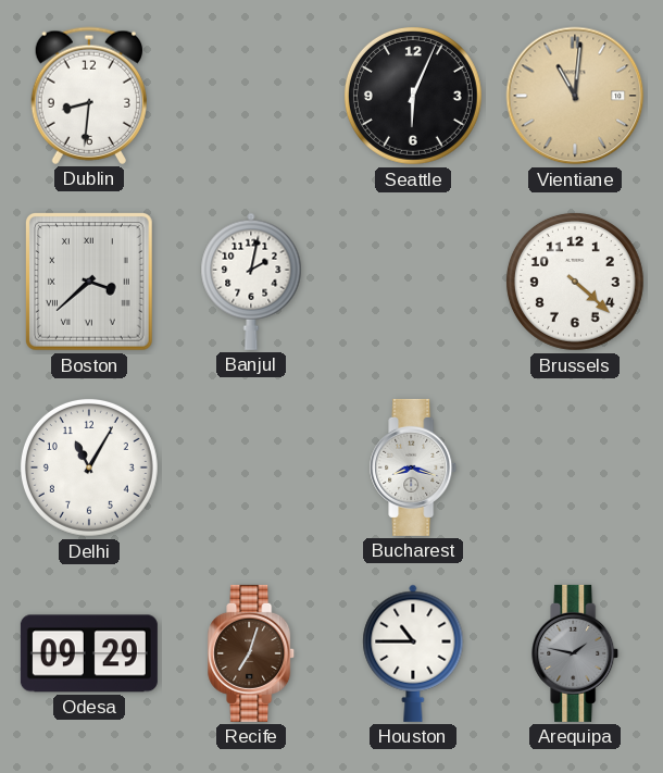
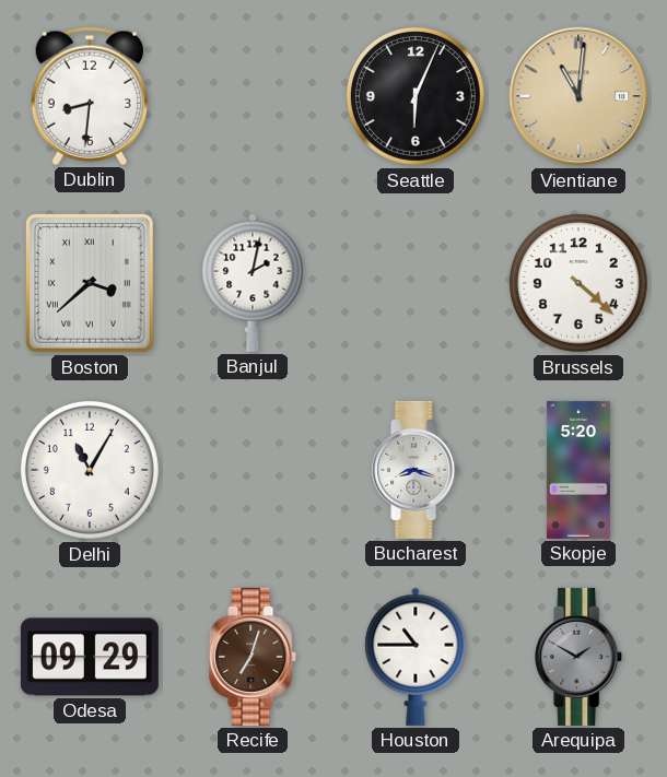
Skopje: none -> 5:20 (578, 470)
Arequipa: 1:47 -> 1:50 (580, 657)
